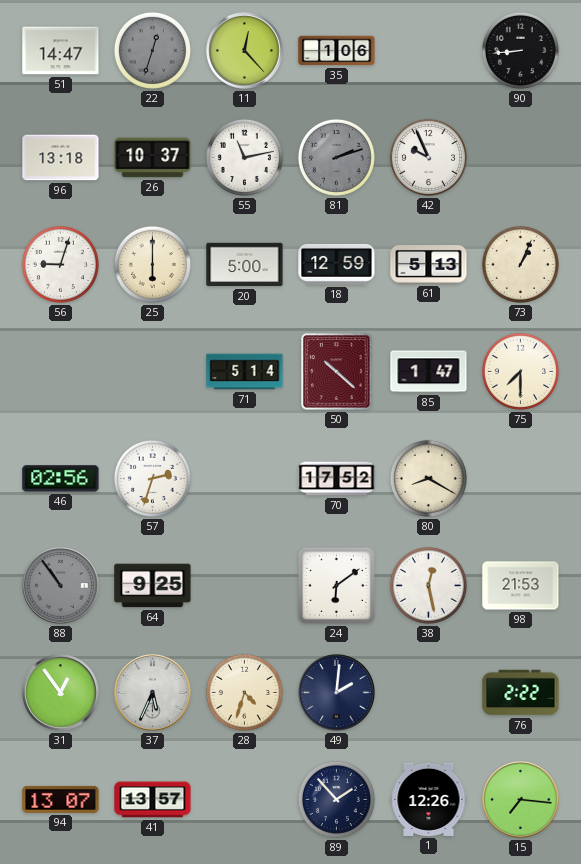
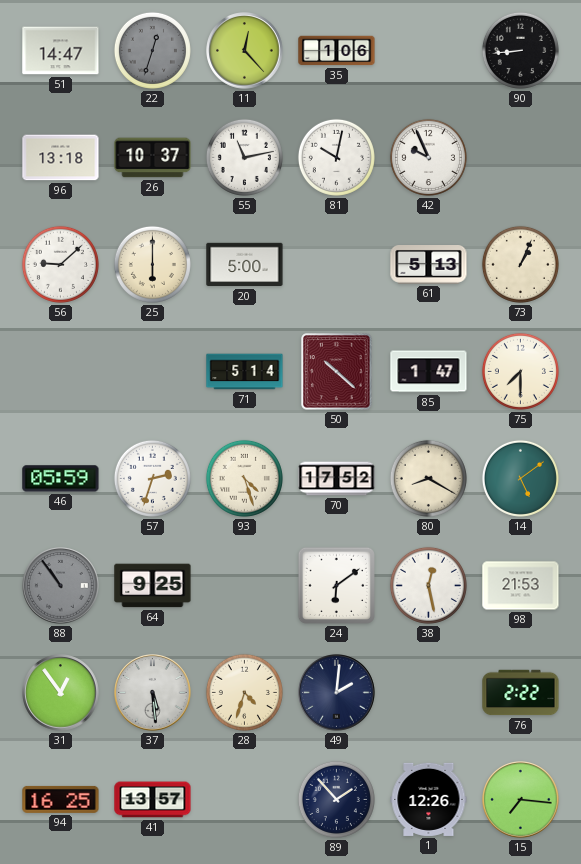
81: 2:12 -> 10:02 (336, 157)
81 dial: grey -> white (336, 157)
56: 9:03 -> 9:08 (60, 264)
18: 12:59 -> none (337, 264)
46: 02:56 -> 05:59 (61, 479)
93: none -> 4:27 (244, 478)
14: none -> 5:09 (520, 478)
37: 5:34 -> 5:29 (153, 693)
94: 13:07 -> 16:25 (61, 799)
